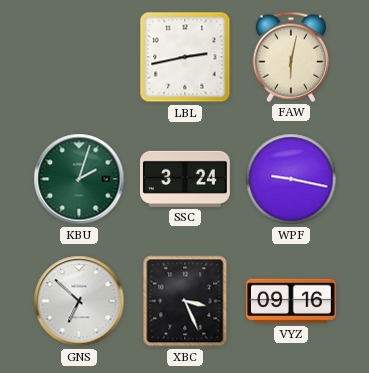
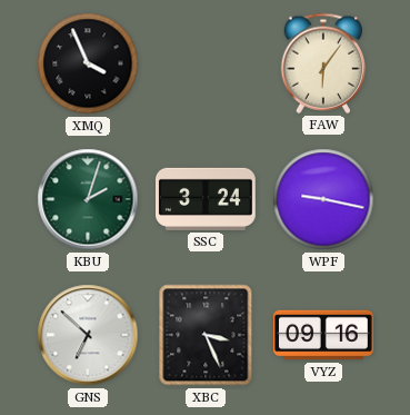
XMQ: none -> 3:56 (88, 63)
LBL: 2:43 -> none (185, 57)
FAW: 6:02 -> 6:06 (323, 63)
